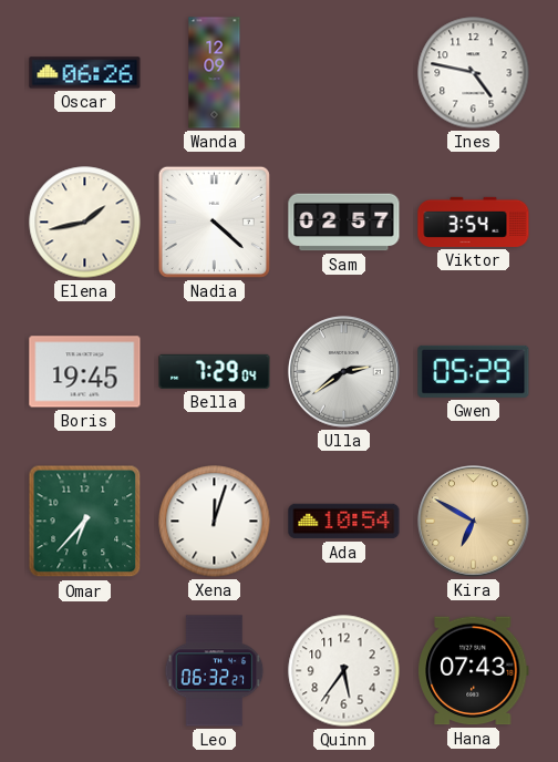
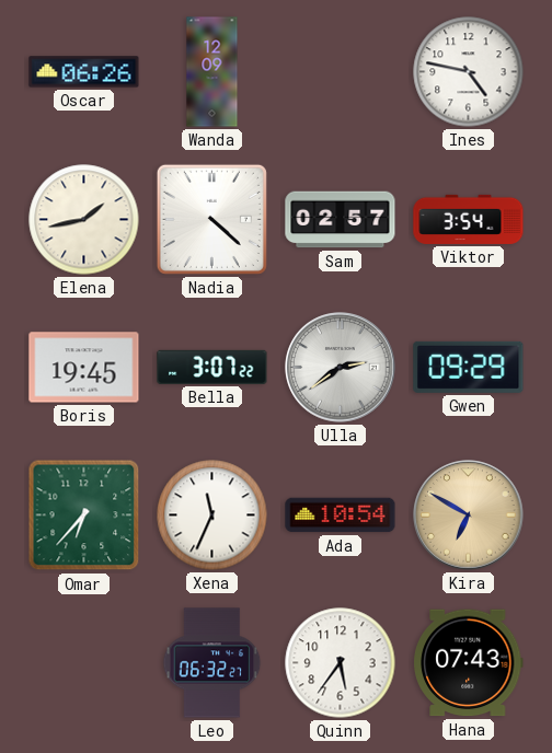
Bella: 7:29 -> 3:07 (212, 367)
Gwen: 05:29 -> 09:29 (469, 367)
Xena: 12:03 -> 11:34 (212, 515)
